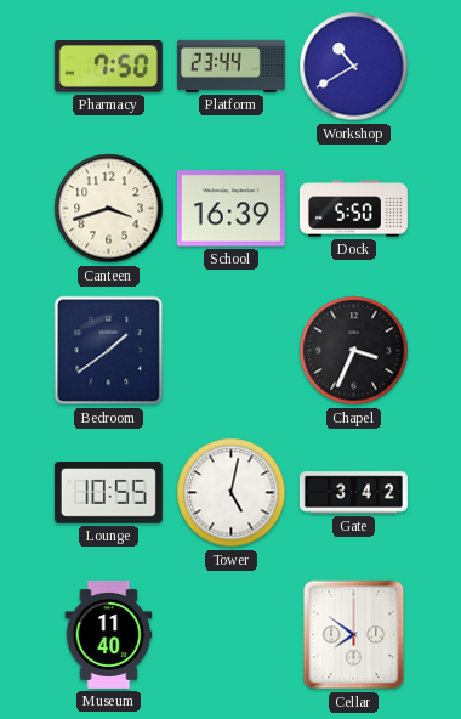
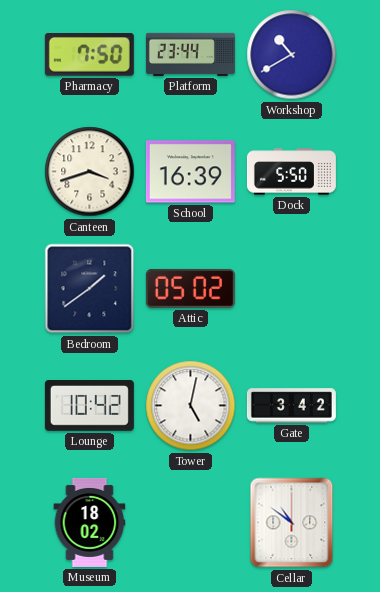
Attic: none -> 05:02 (190, 288)
Chapel: 3:34 -> none (354, 351)
Lounge: 10:55 -> 10:42 (89, 406)
Museum: 11:40 -> 18:02 (90, 522)
Cellar: 7:51 -> 10:51 (292, 523)
